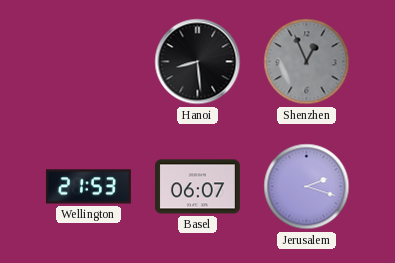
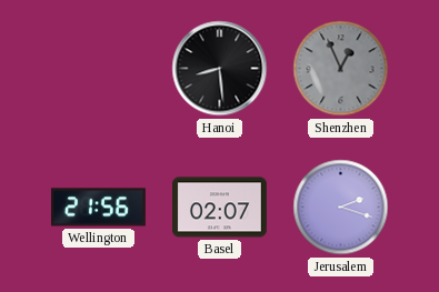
Wellington: 21:53 -> 21:56 (98, 208)
Basel: 06:07 -> 02:07 (219, 208)
